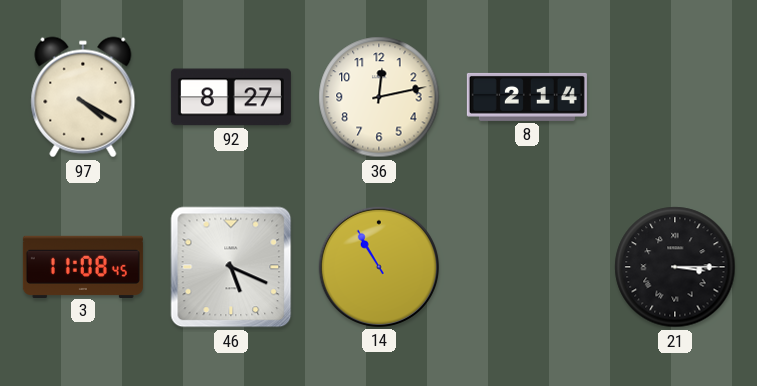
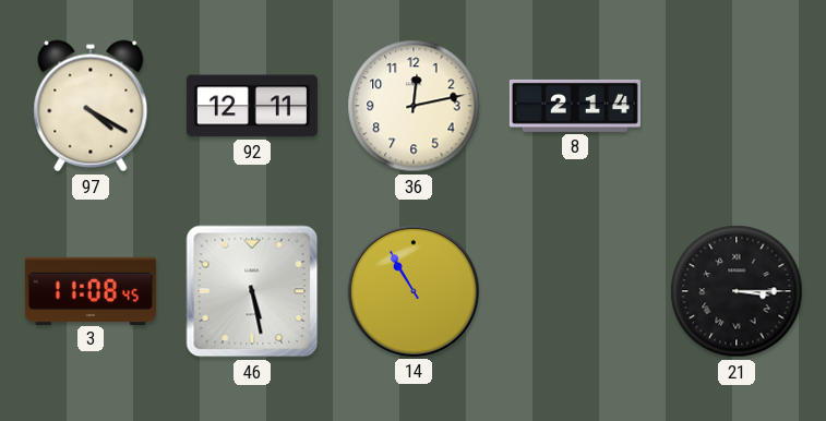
92: 8:27 -> 12:11 (252, 106)
46: 5:19 -> 5:28 (252, 291)
